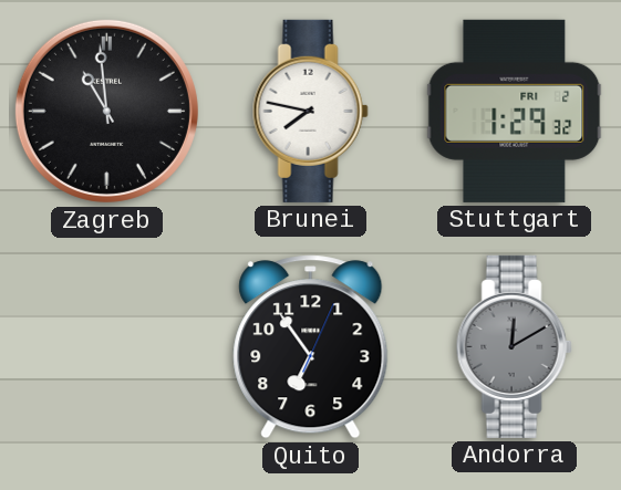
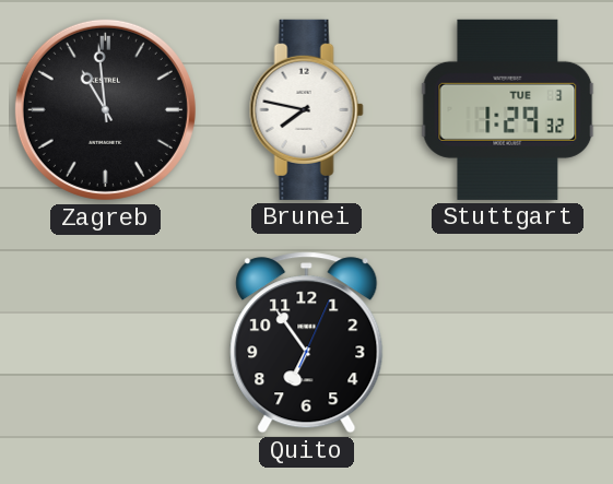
Stuttgart date: FRI 2 -> TUE 3 (508, 109)
Andorra: 12:10 -> none (514, 346)
